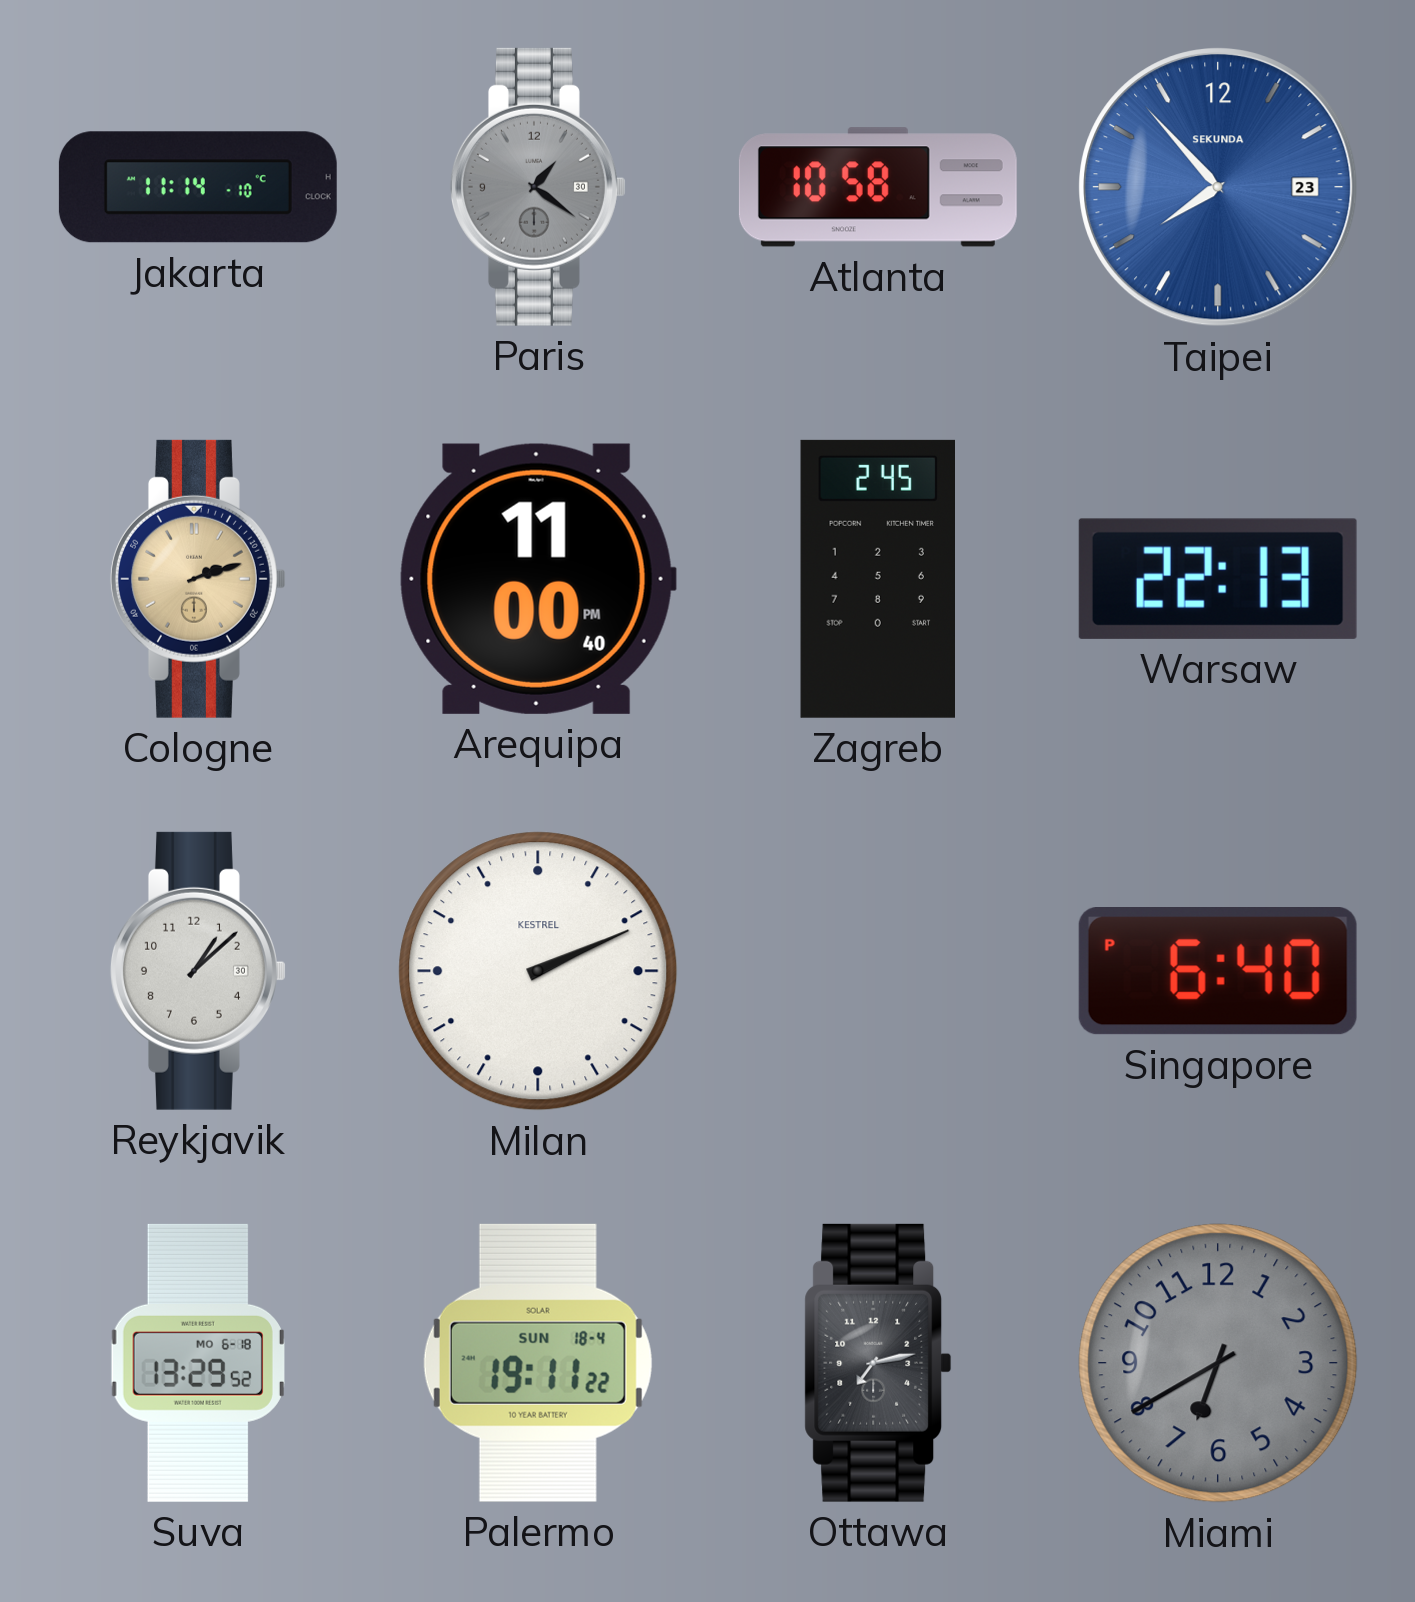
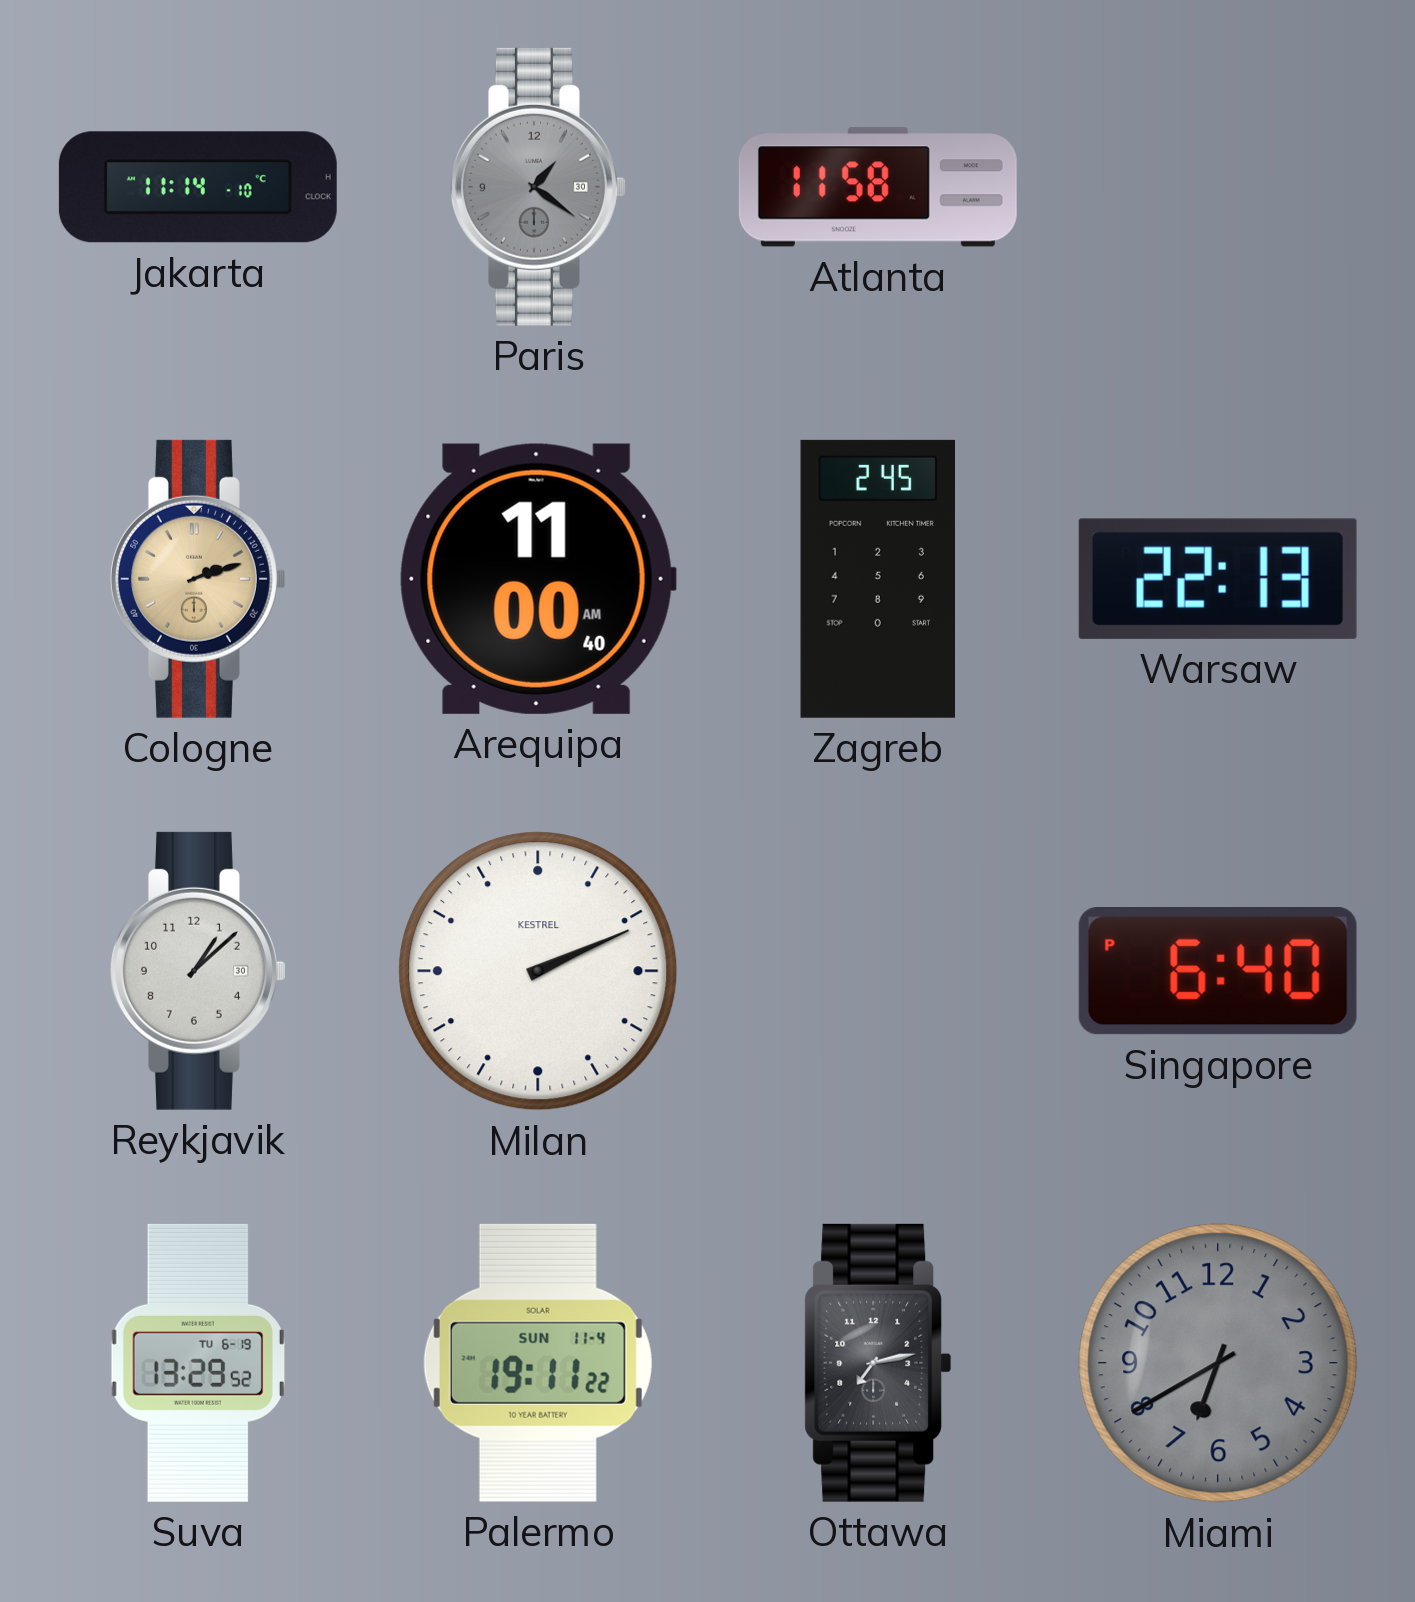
Atlanta: 10:58 -> 11:58 (878, 187)
Taipei: 7:53 -> none (1218, 187)
Arequipa: 11:00:40 PM -> 11:00:40 AM (538, 579)
Suva date: MO 6-18 -> TU 6-19 (198, 1363)
Palermo date: SUN 18-4 -> SUN 11-4 (538, 1363)
